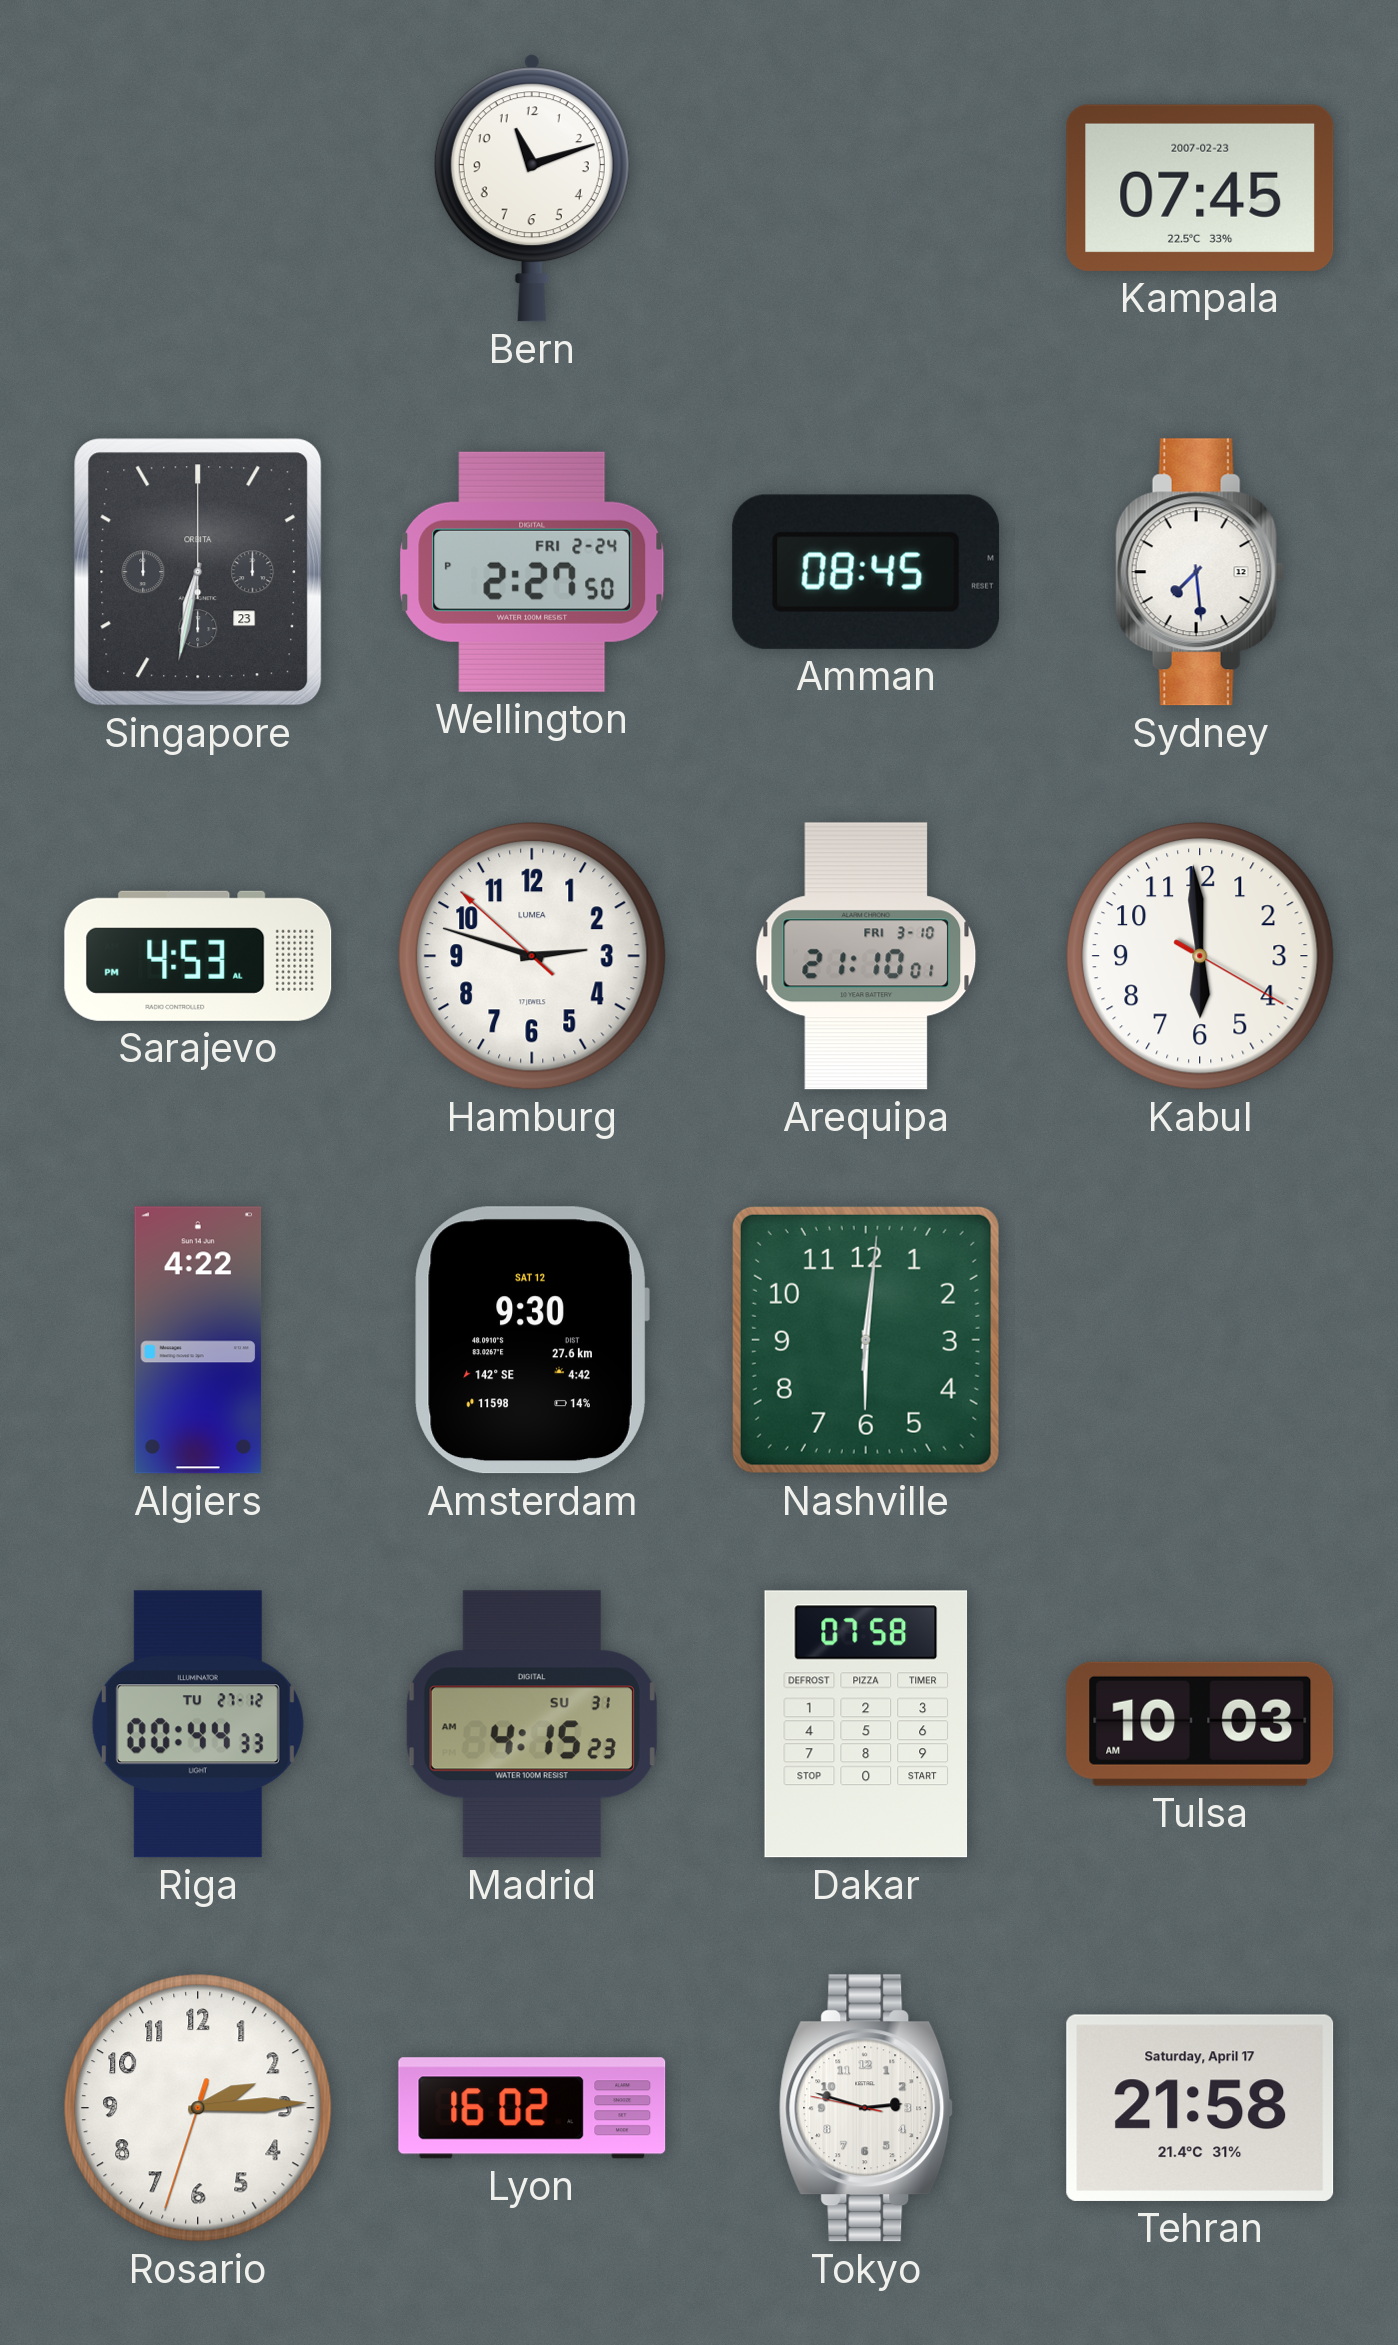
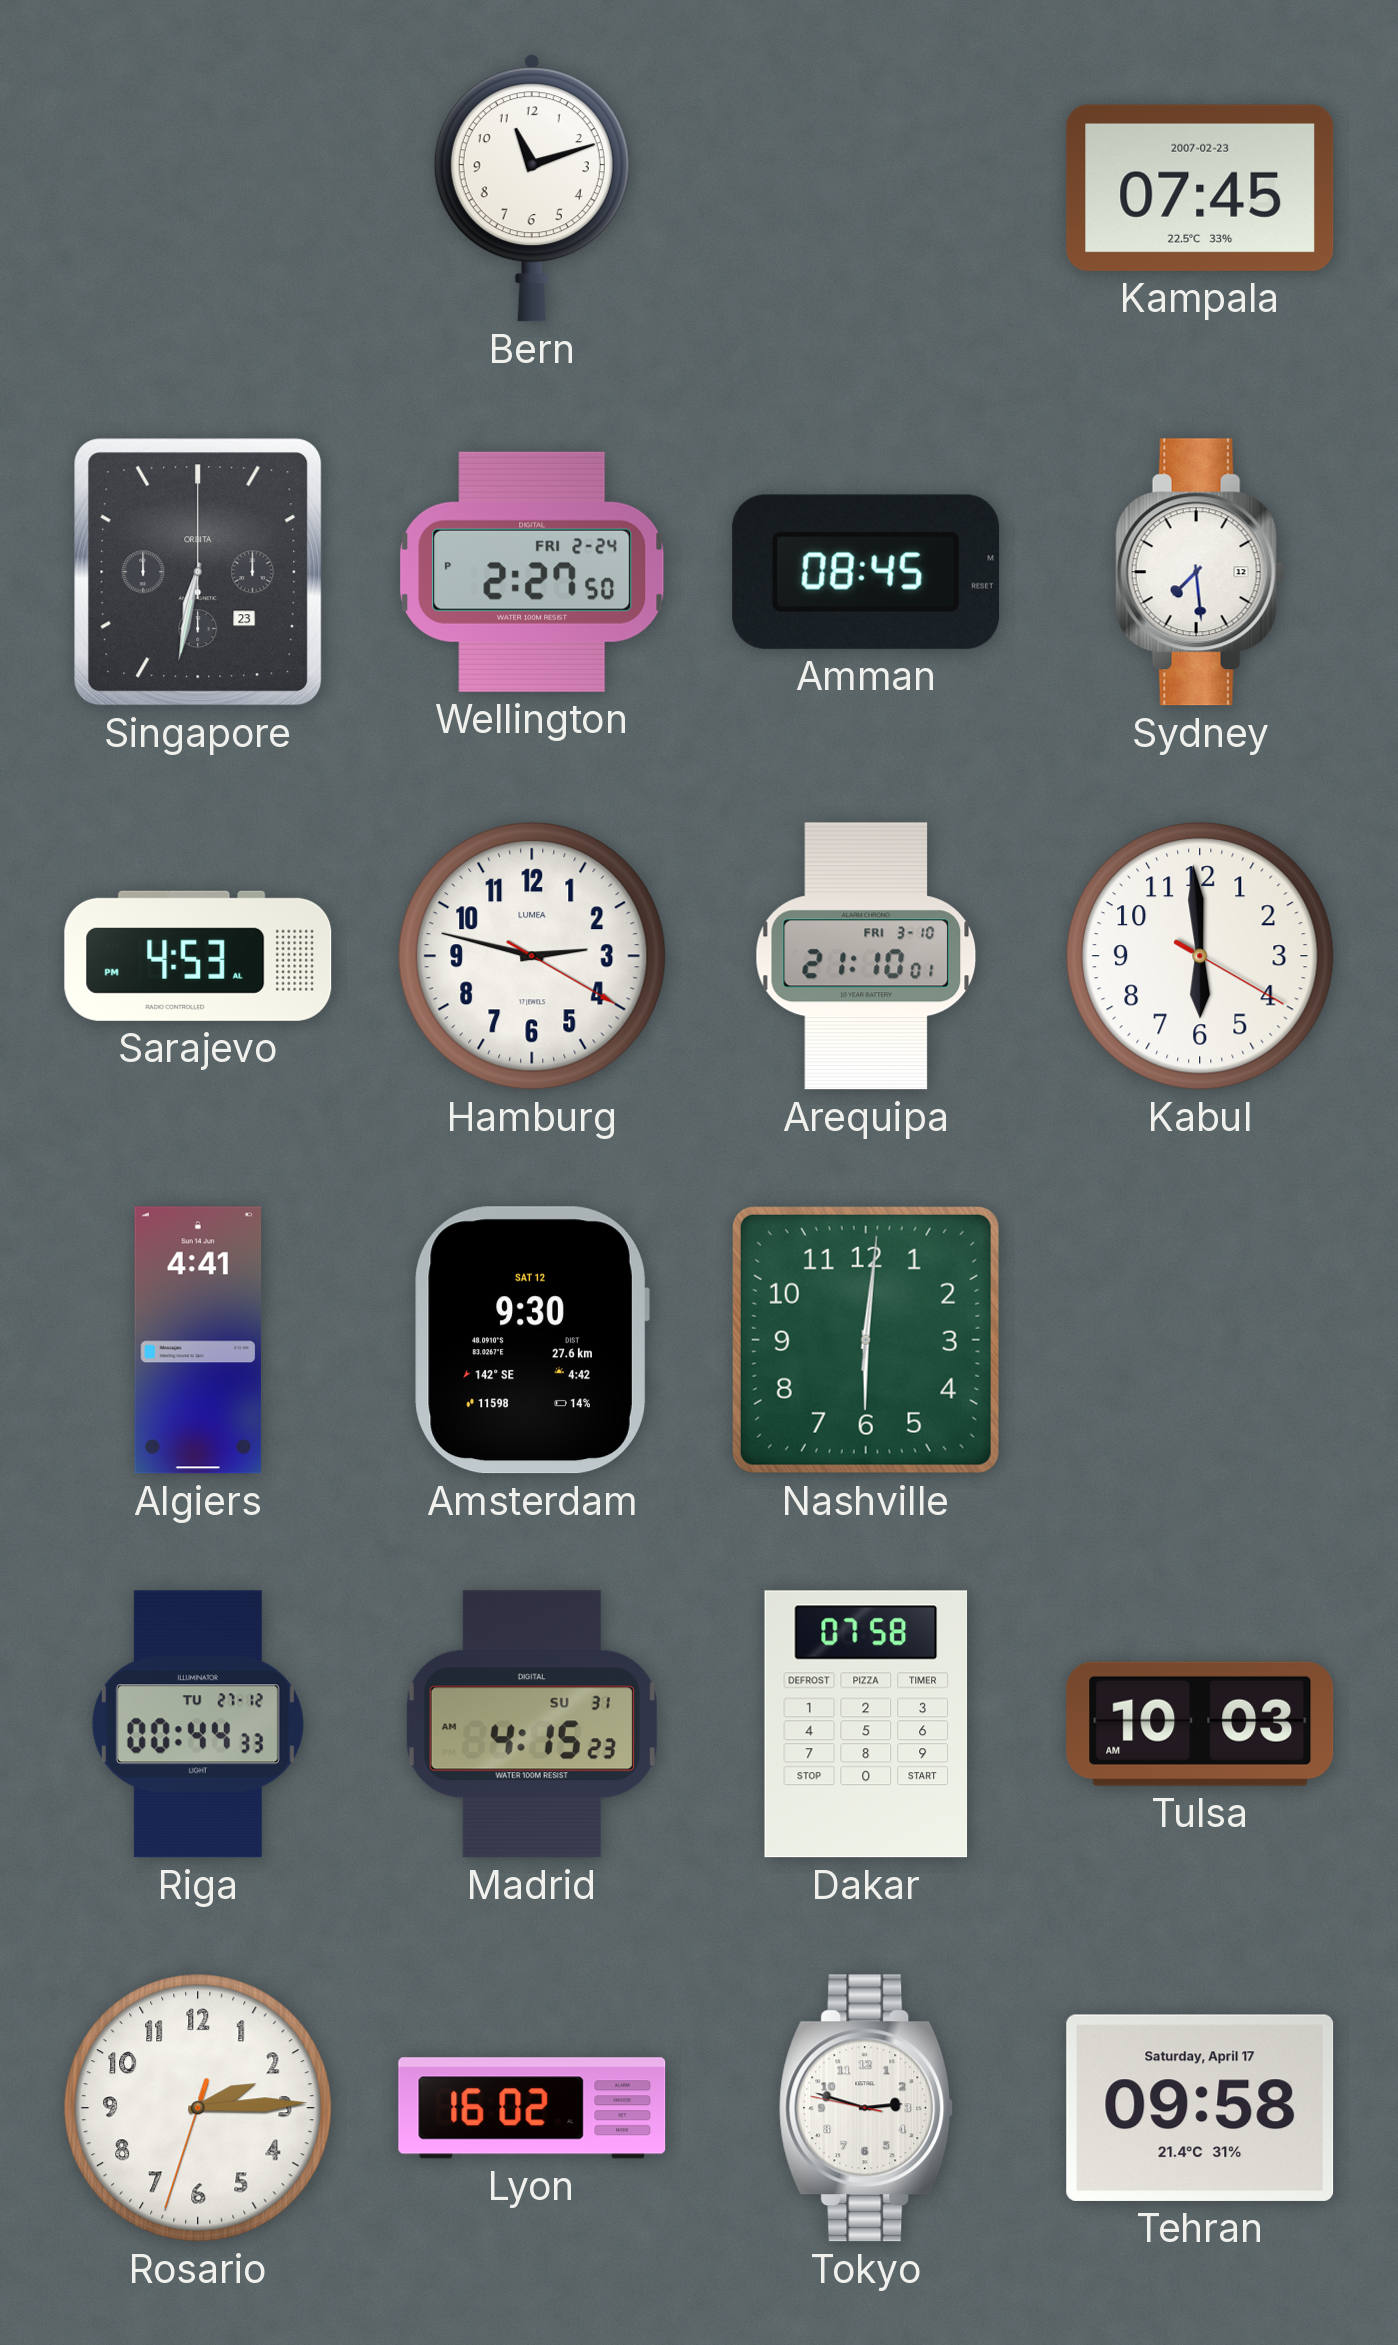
Hamburg: 2:47:52 -> 2:47:20 (533, 957)
Algiers: 4:22 -> 4:41 (198, 1340)
Tehran: 21:58 -> 09:58 (1200, 2108)
